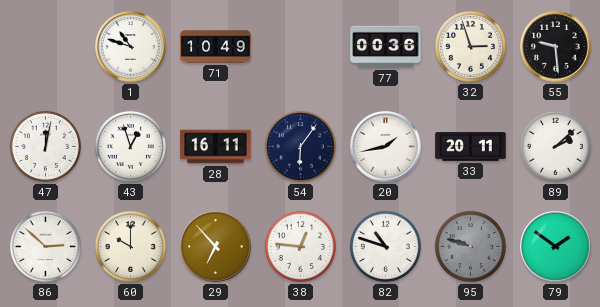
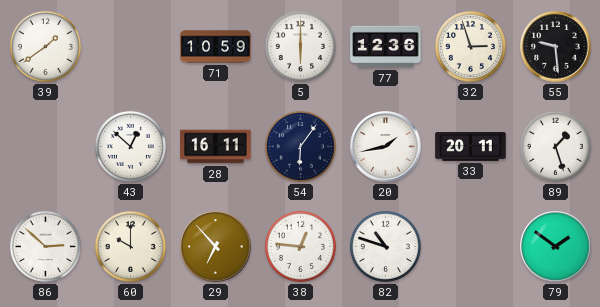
39: none -> 1:39 (45, 46)
1: 10:48 -> none (131, 47)
71: 10:49 -> 10:59 (216, 47)
5: none -> 6:00 (300, 46)
77: 00:36 -> 12:36 (386, 47)
47: 12:02 -> none (45, 146)
43: 12:57 -> 12:52 (130, 146)
89: 2:08 -> 1:27 (555, 146)
95: 9:48 -> none (470, 246)
